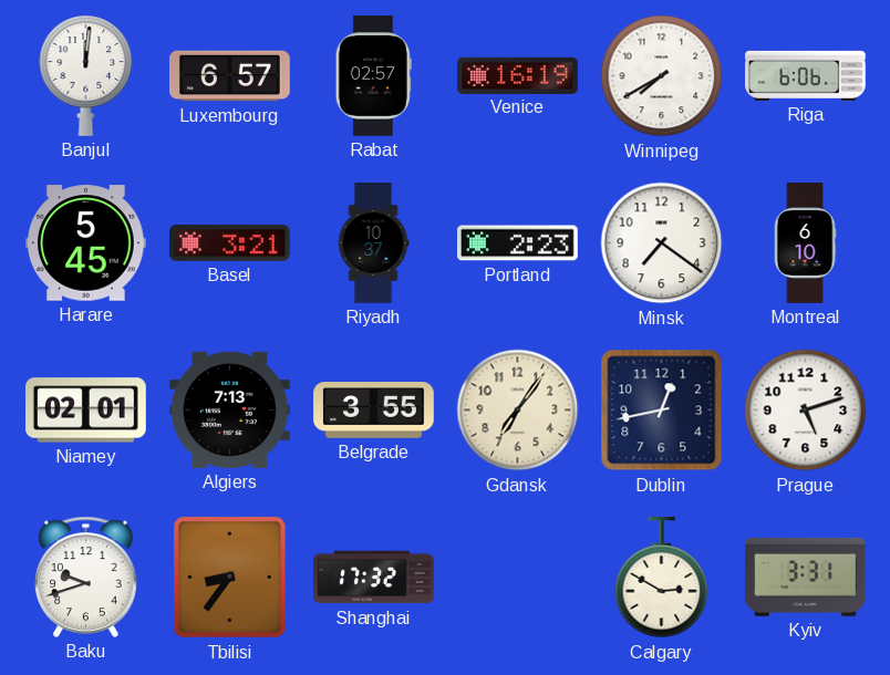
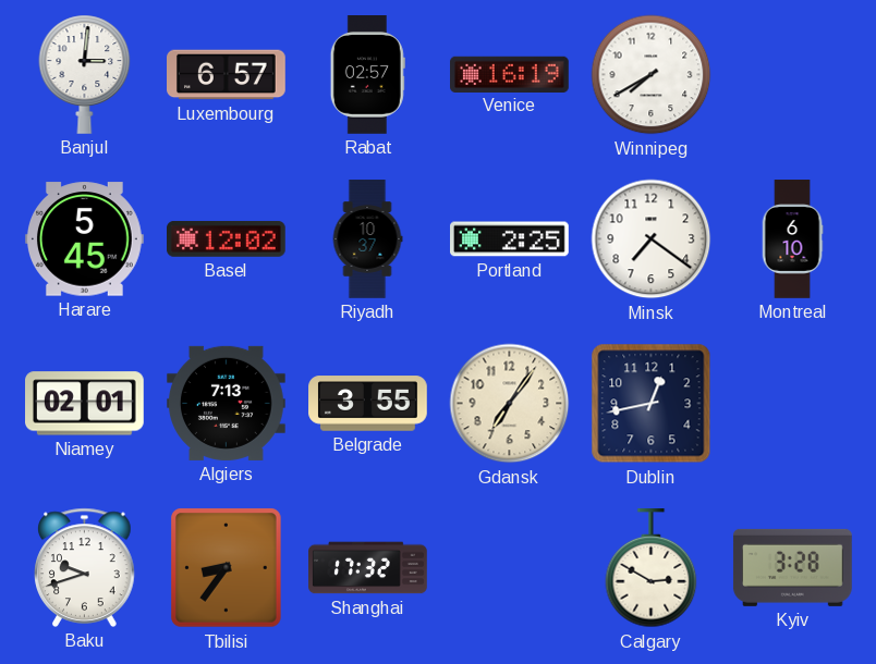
Banjul: 12:01 -> 3:01 (85, 74)
Riga: 6:06 -> none (806, 75)
Basel: 3:21 -> 12:02 (227, 238)
Portland: 2:23 -> 2:25 (510, 239)
Prague: 5:12 -> none (806, 411)
Kyiv: 3:31 -> 3:28 (793, 567)
